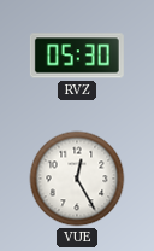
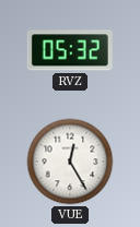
RVZ: 05:30 -> 05:32 (70, 50)
